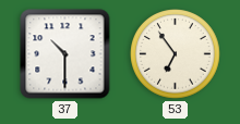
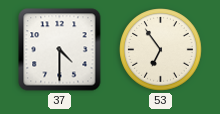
37: 10:30 -> 4:30 (60, 50)
